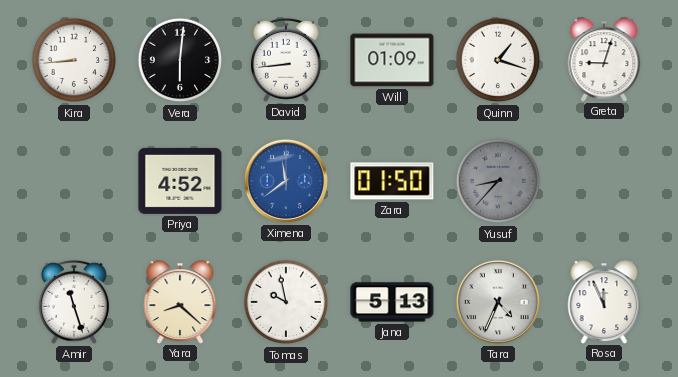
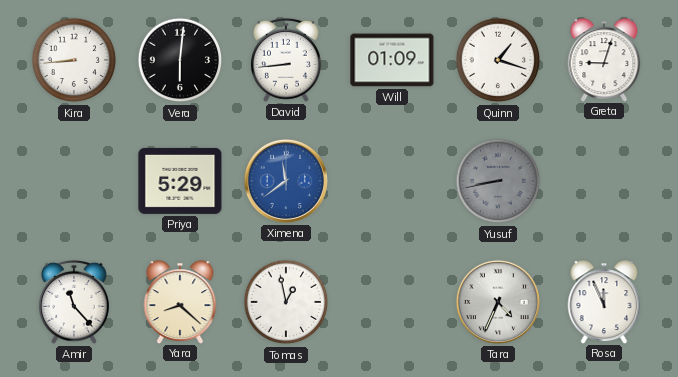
Priya: 4:52 -> 5:29 (180, 181)
Zara: 01:50 -> none (392, 181)
Yusuf: 8:37 -> 8:43 (498, 181)
Amir: 11:27 -> 11:23 (74, 302)
Tomas: 9:58 -> 12:58 (286, 302)
Jana: 5:13 -> none (392, 302)
